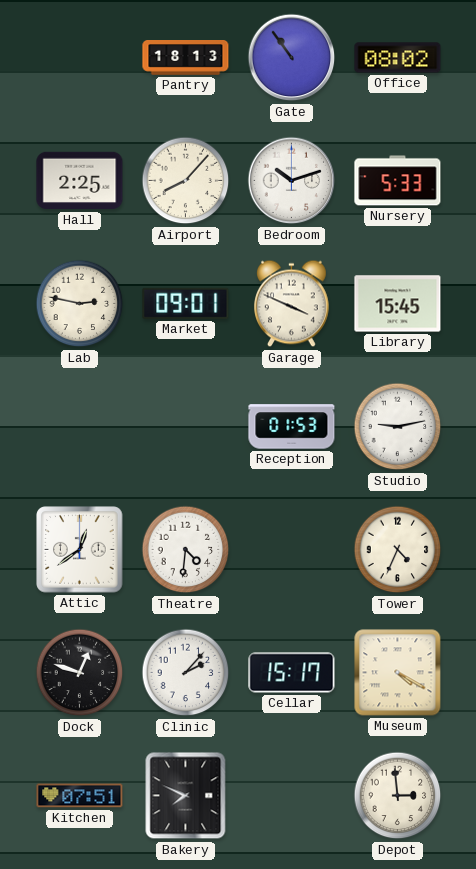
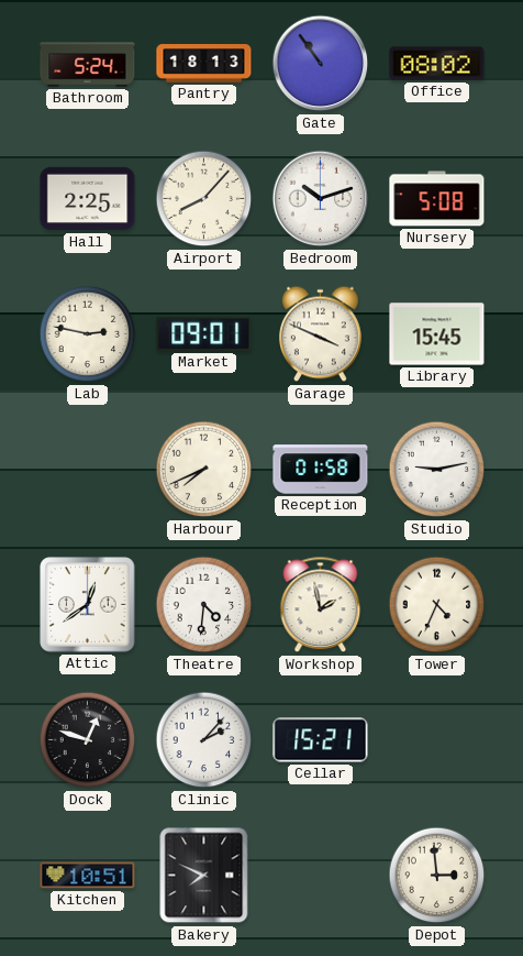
Bathroom: none -> 5:24 (88, 64)
Nursery: 5:33 -> 5:08 (437, 199)
Harbour: none -> 7:41 (204, 470)
Reception: 01:53 -> 01:58 (321, 470)
Workshop: none -> 1:58 (321, 605)
Cellar: 15:17 -> 15:21 (321, 740)
Museum: 4:20 -> none (398, 673)
Kitchen: 07:51 -> 10:51 (88, 876)
